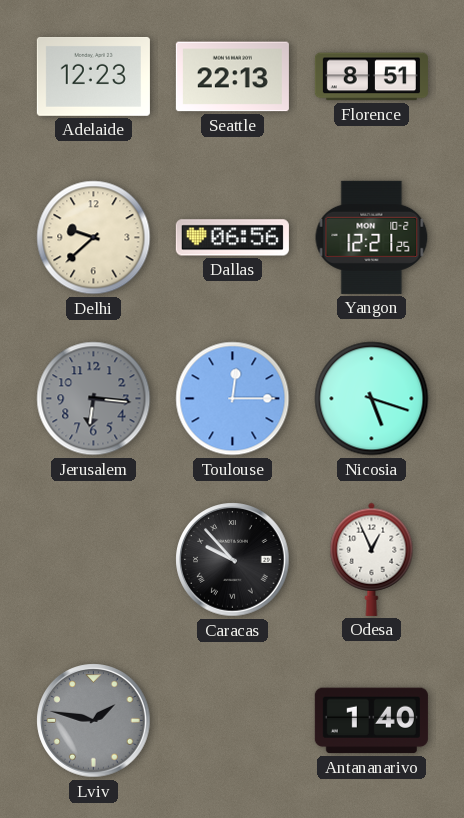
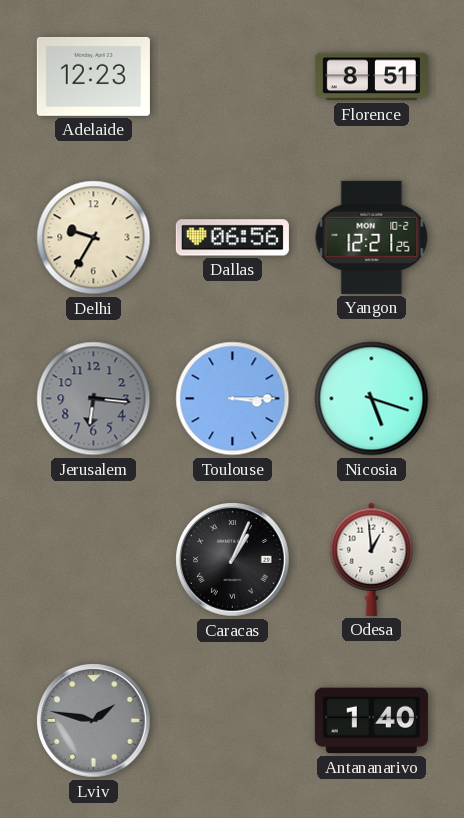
Seattle: 22:13 -> none (232, 77)
Delhi: 9:38 -> 9:35 (94, 238)
Toulouse: 12:15 -> 3:15 (233, 399)
Caracas: 9:53 -> 1:04 (233, 560)
Odesa: 12:56 -> 12:59 (372, 559)
